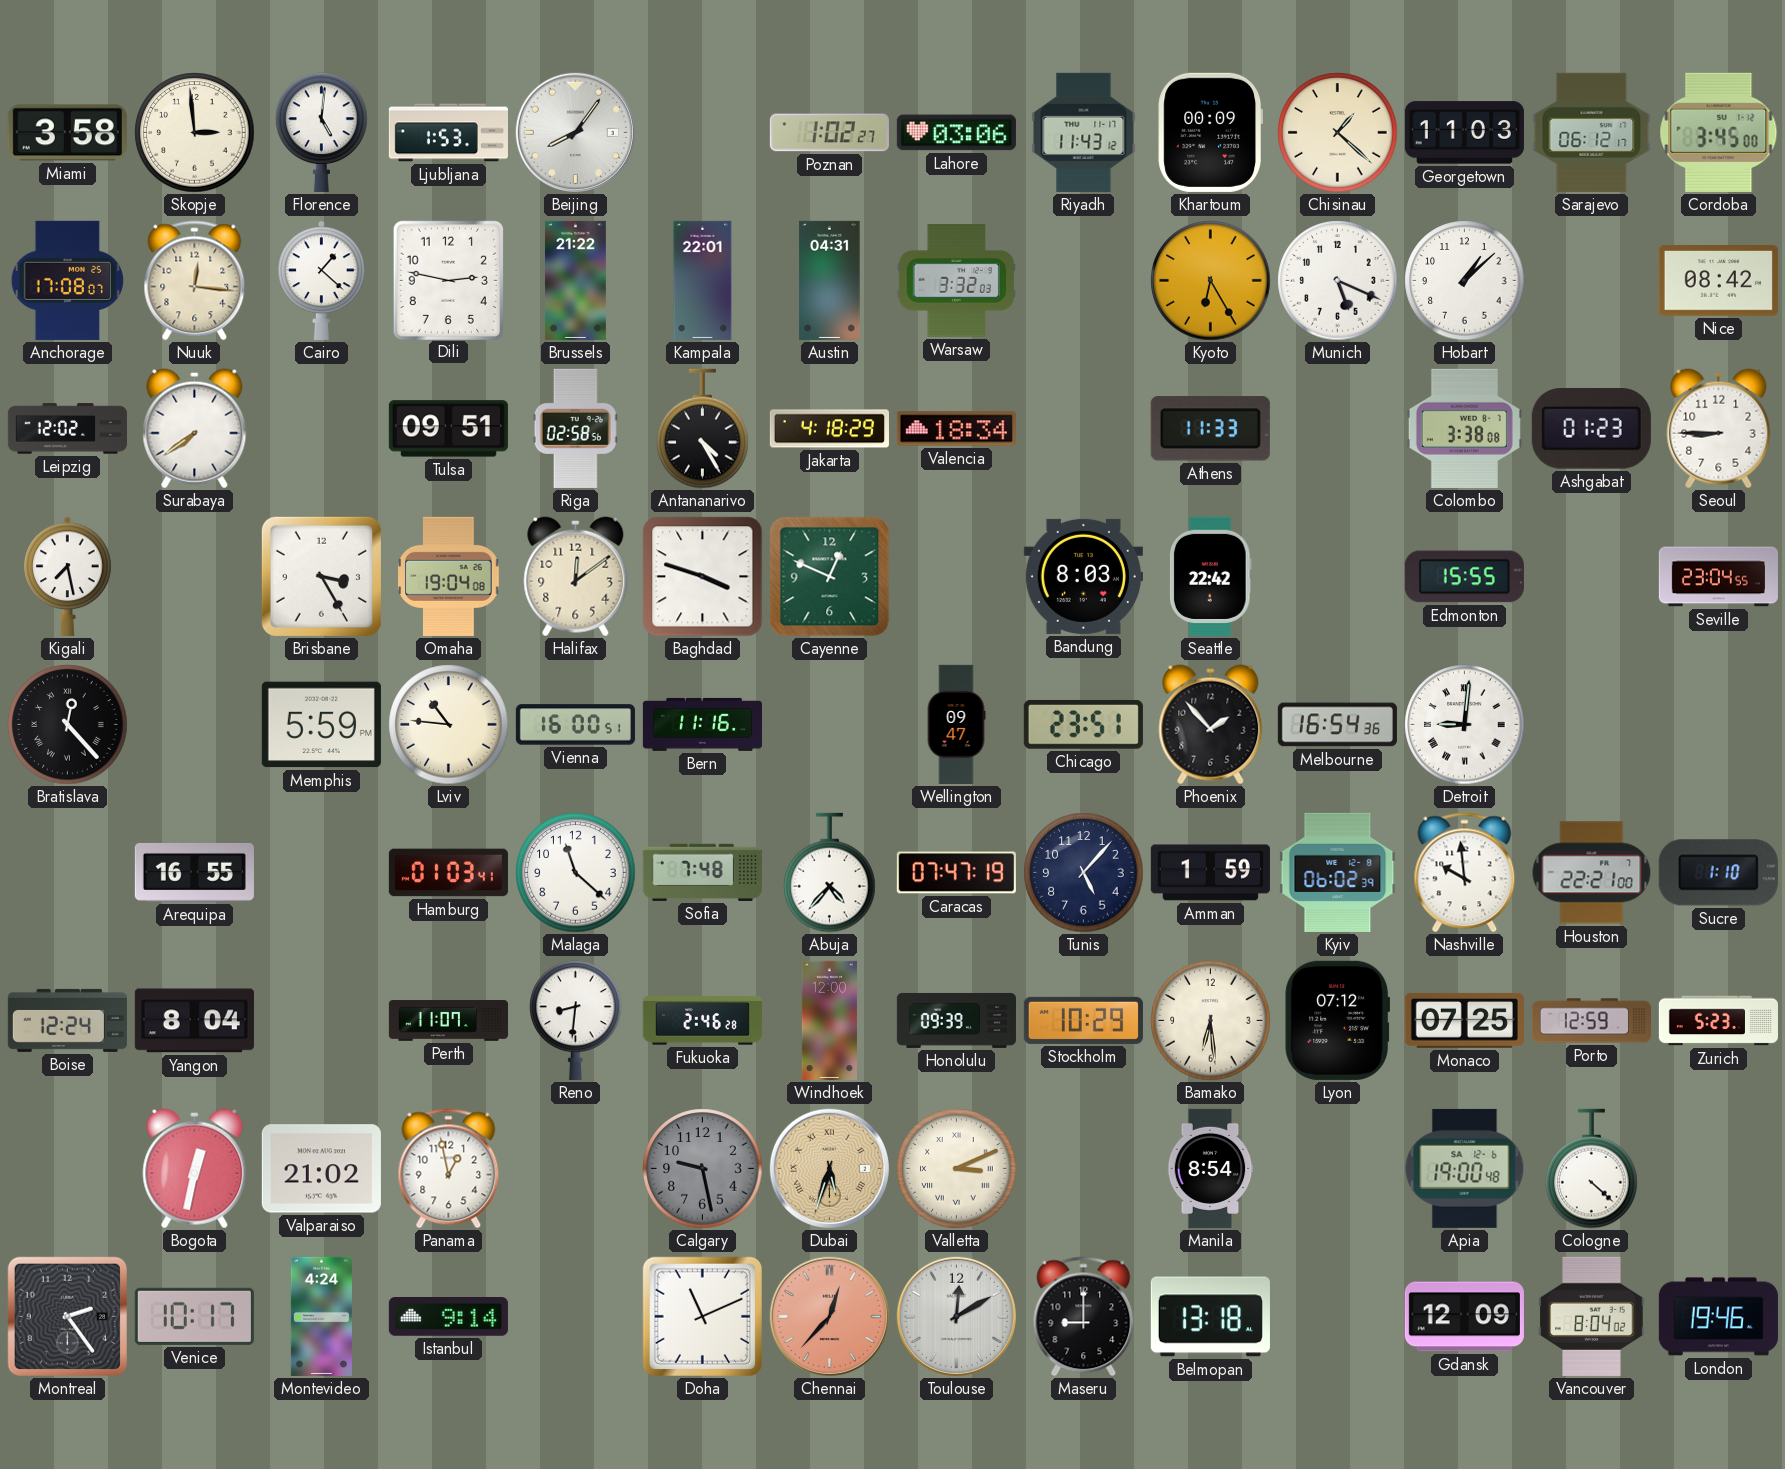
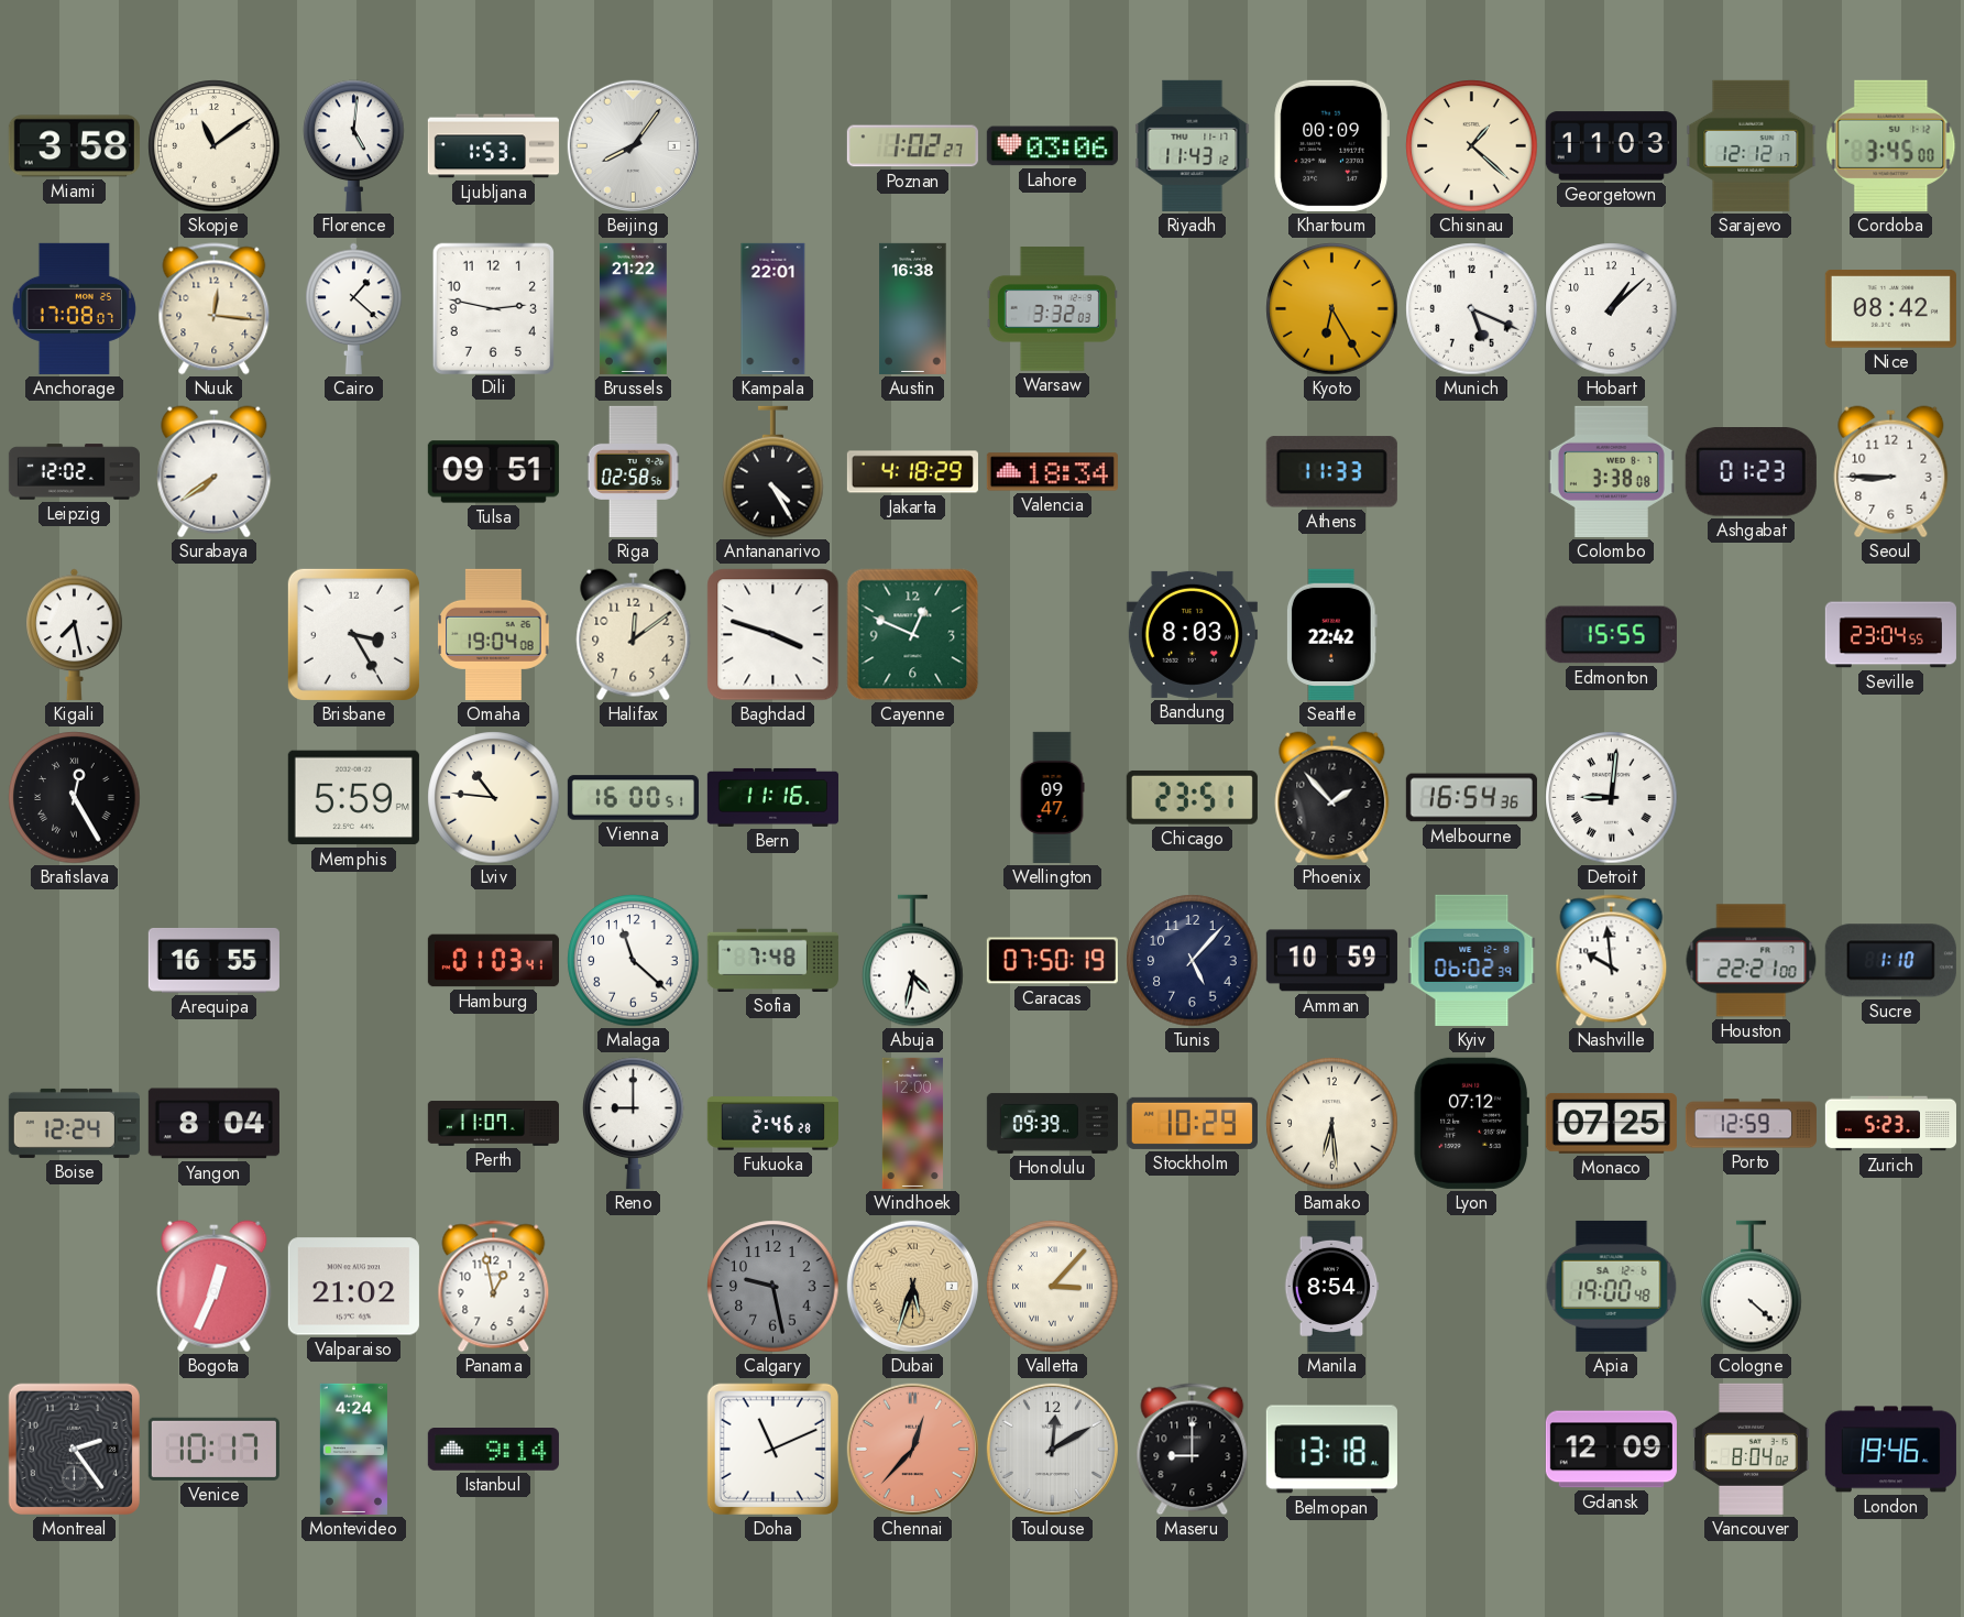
Skopje: 2:59 -> 11:09 (215, 146)
Sarajevo: 06:12 -> 12:12 (1752, 145)
Austin: 04:31 -> 16:38 (913, 308)
Bratislava: 12:23 -> 12:25 (75, 798)
Abuja: 4:37 -> 4:32 (913, 961)
Caracas: 07:47 -> 07:50 (1052, 961)
Amman: 1:59 -> 10:59 (1331, 961)
Reno: 8:31 -> 9:00 (634, 1123)
Bogota: 12:32 -> 12:34 (215, 1287)
Valletta: 3:11 -> 3:07 (1053, 1287)
